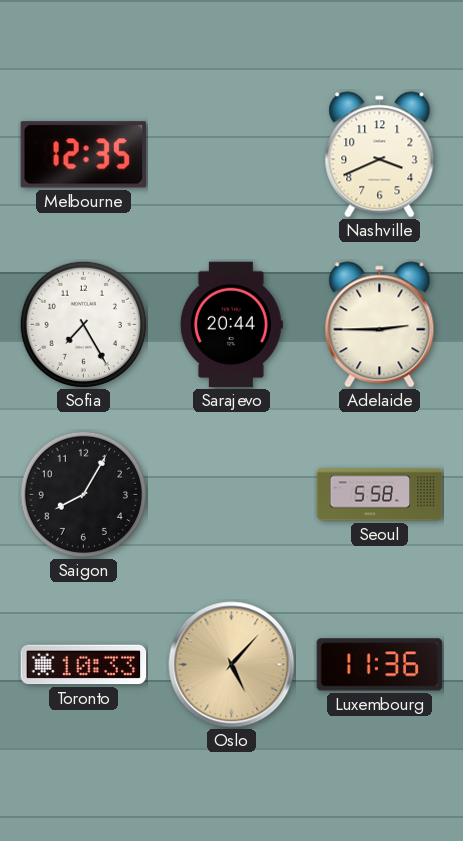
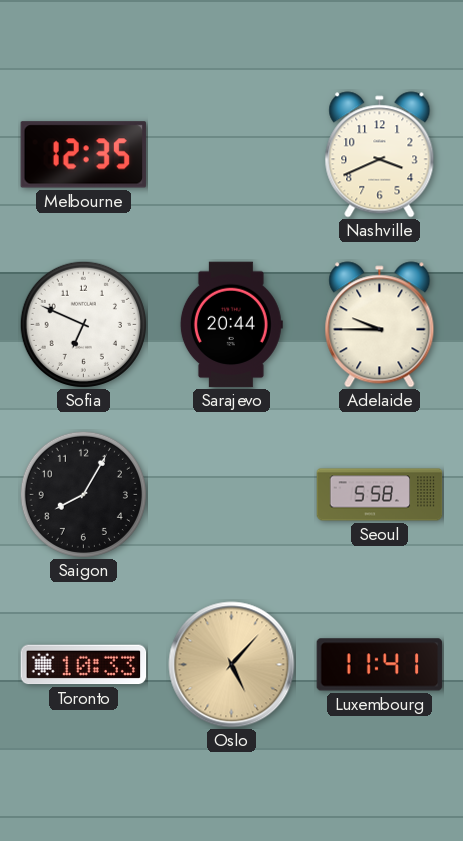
Sofia: 7:25 -> 6:49 (83, 324)
Adelaide: 2:45 -> 9:45 (380, 325)
Luxembourg: 11:36 -> 11:41 (380, 665)
